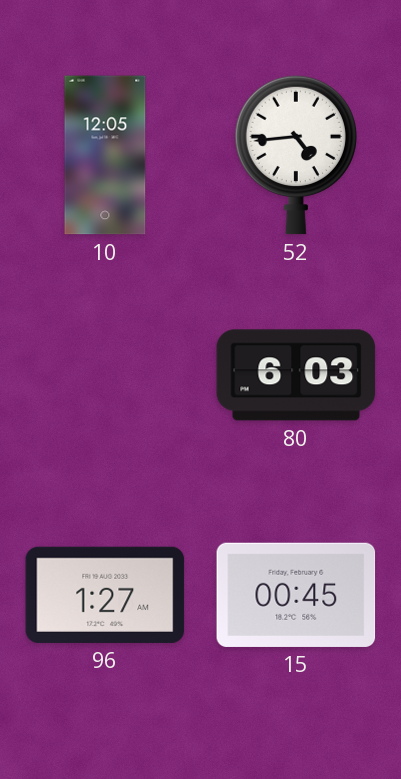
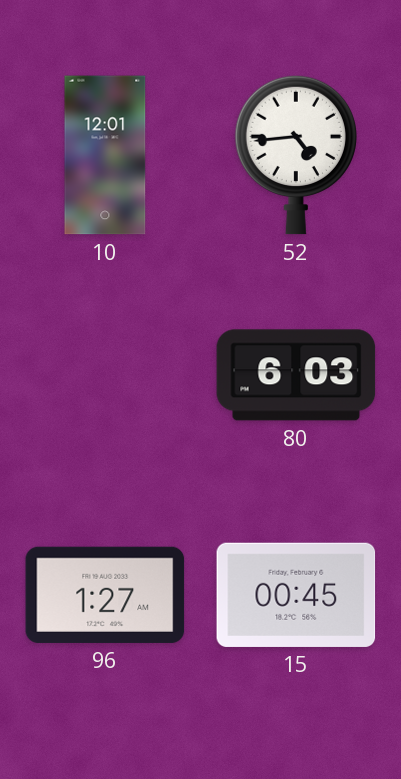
10: 12:05 -> 12:01 (105, 155)
